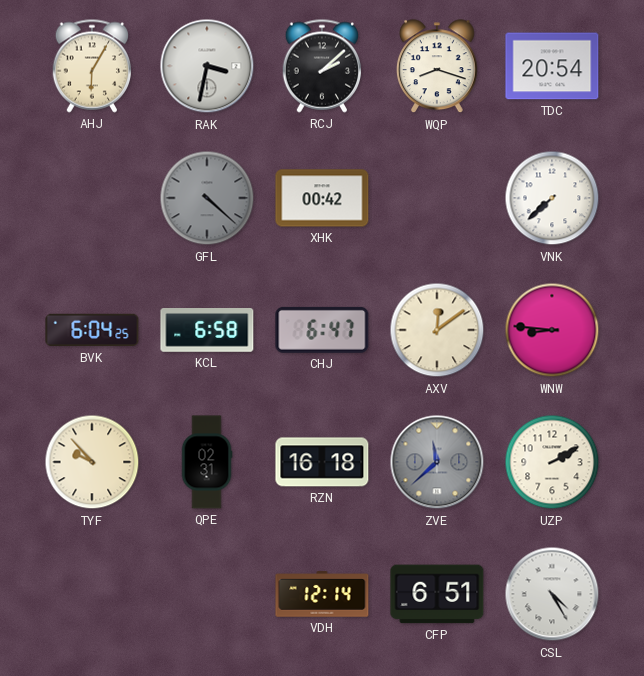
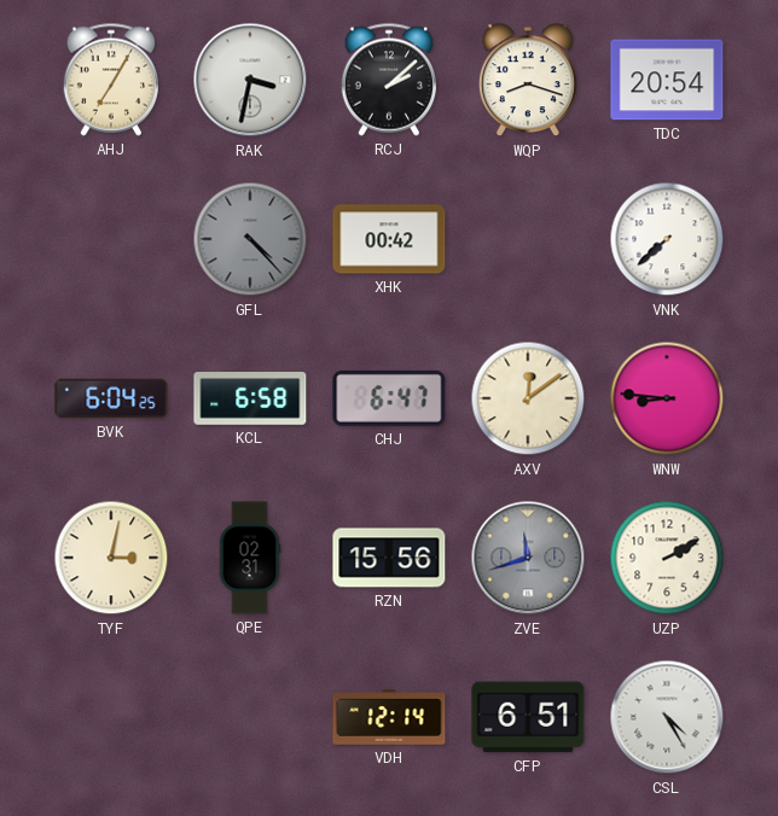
AHJ: 6:05 -> 7:05 (110, 80)
GFL: 4:22 -> 4:23 (250, 239)
TYF: 9:53 -> 3:02 (111, 558)
RZN: 16:18 -> 15:56 (389, 558)
ZVE: 11:38 -> 11:42 (528, 558)
